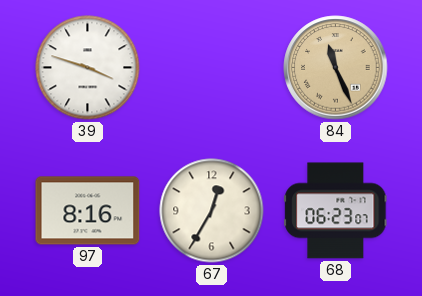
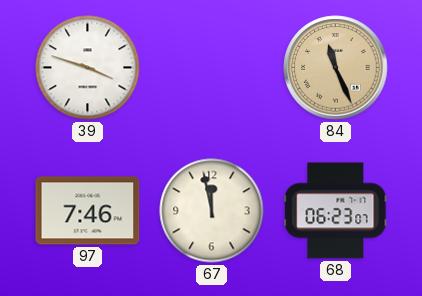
97: 8:16 -> 7:46 (88, 211)
67: 12:35 -> 11:58 (212, 211)
